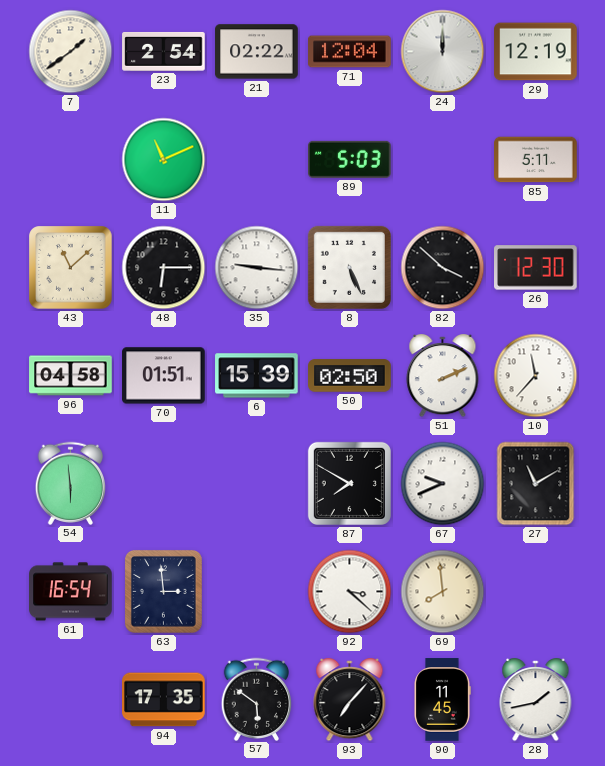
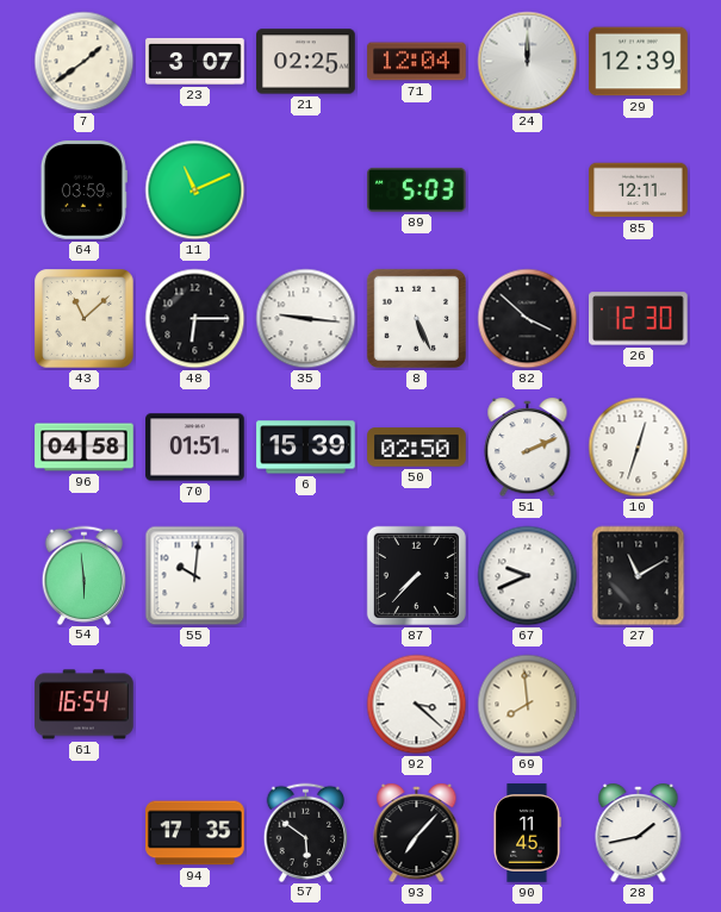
23: 2:54 -> 3:07 (195, 61)
21: 02:22 -> 02:25 (306, 62)
29: 12:19 -> 12:39 (639, 62)
64: none -> 03:59 (83, 190)
85: 5:11 -> 12:11 (639, 190)
10: 11:37 -> 12:33 (639, 448)
55: none -> 10:01 (195, 576)
87: 7:50 -> 7:37 (416, 575)
63: 2:59 -> none (163, 591)
